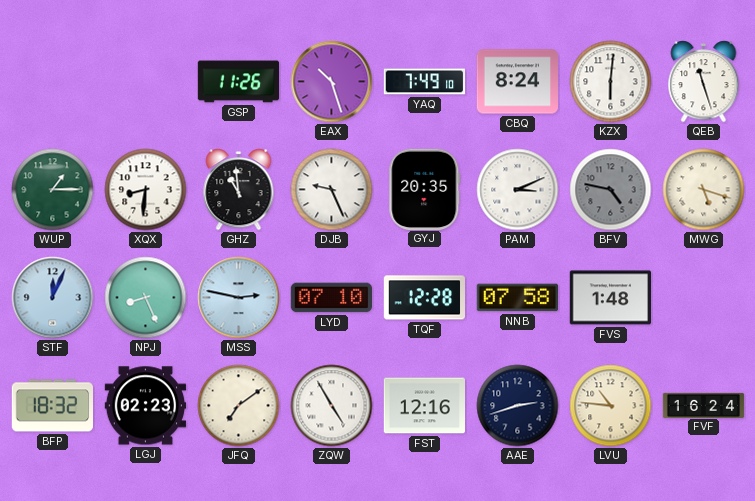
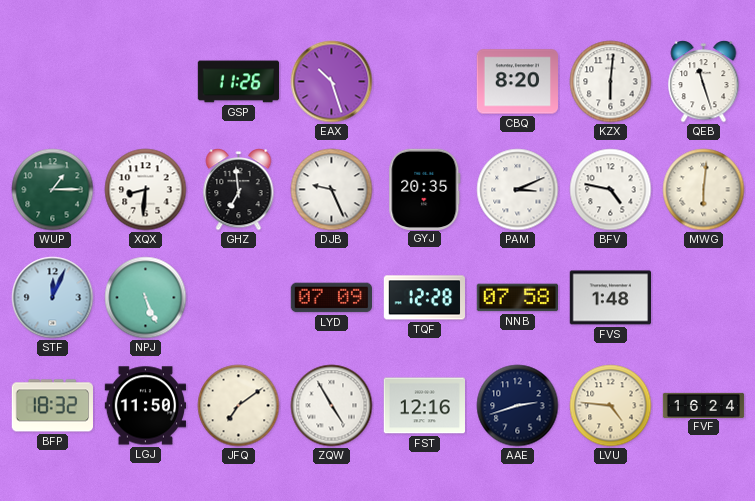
YAQ: 7:49 -> none (425, 82)
CBQ: 8:24 -> 8:20 (518, 82)
GHZ: 10:59 -> 6:59 (239, 190)
BFV dial: grey -> white (611, 190)
MWG: 5:18 -> 6:01 (704, 190)
NPJ: 8:26 -> 5:26 (146, 298)
MSS: 2:47 -> none (239, 298)
LYD: 07:10 -> 07:09 (331, 298)
LGJ: 02:23 -> 11:50 (146, 406)
LVU: 10:46 -> 4:46 (611, 406)
